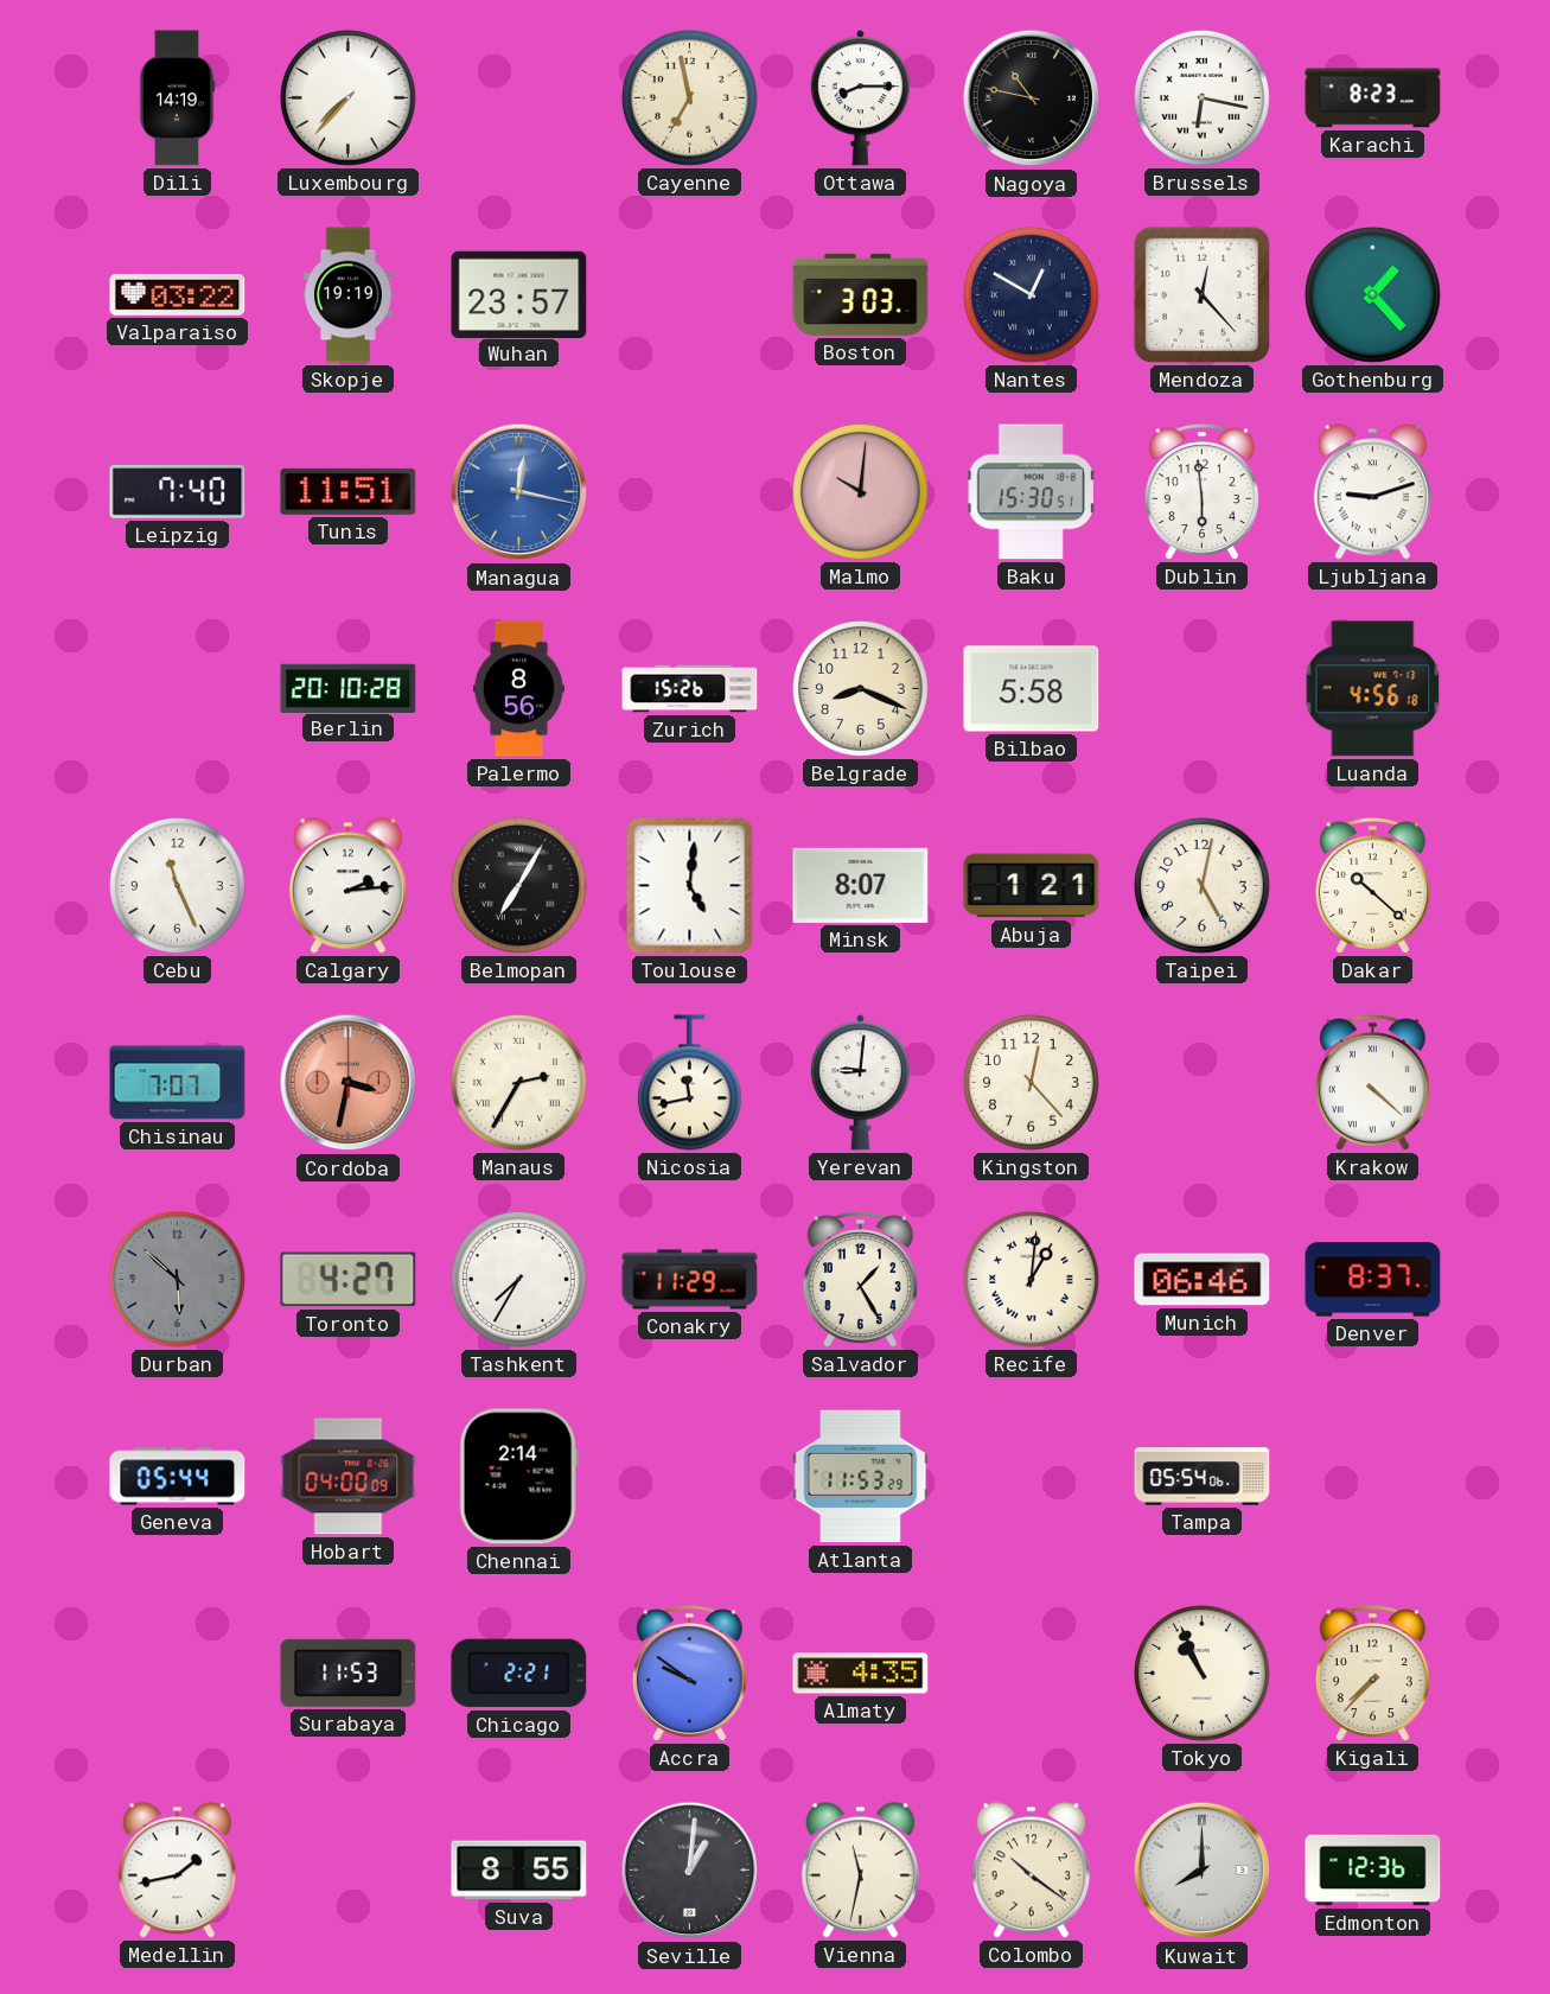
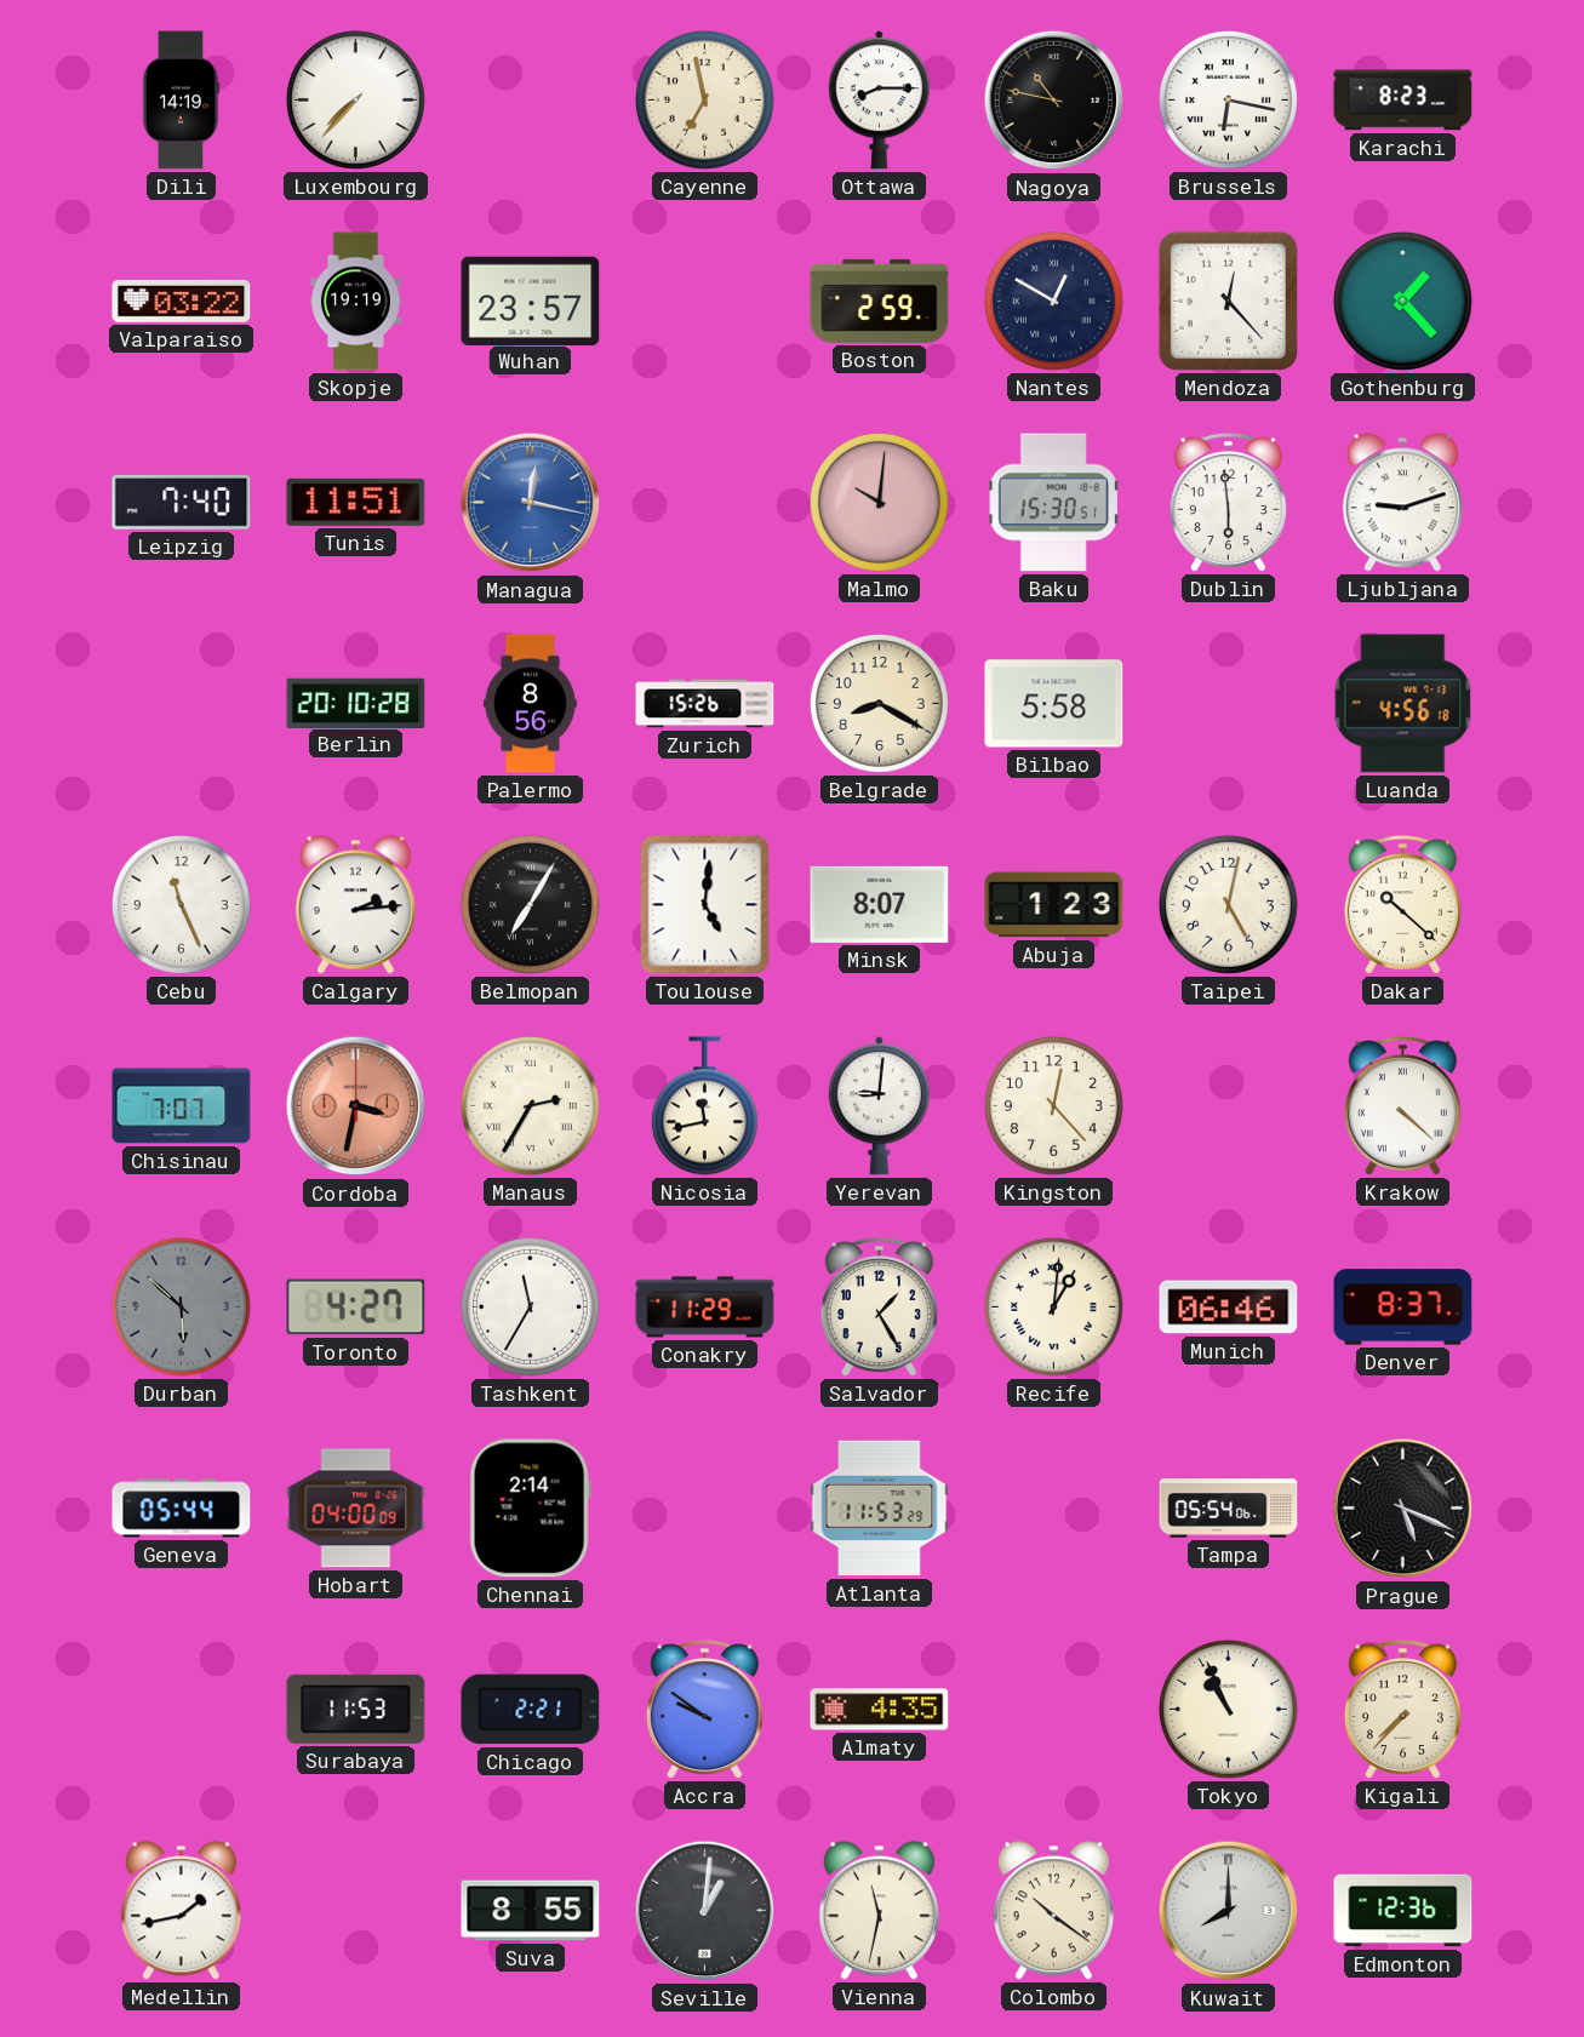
Boston: 3:03 -> 2:59 (880, 301)
Belgrade: 8:19 -> 8:20 (879, 703)
Abuja: 1:21 -> 1:23 (1054, 905)
Tashkent: 7:35 -> 11:35 (530, 1306)
Prague: none -> 5:19 (1403, 1509)
